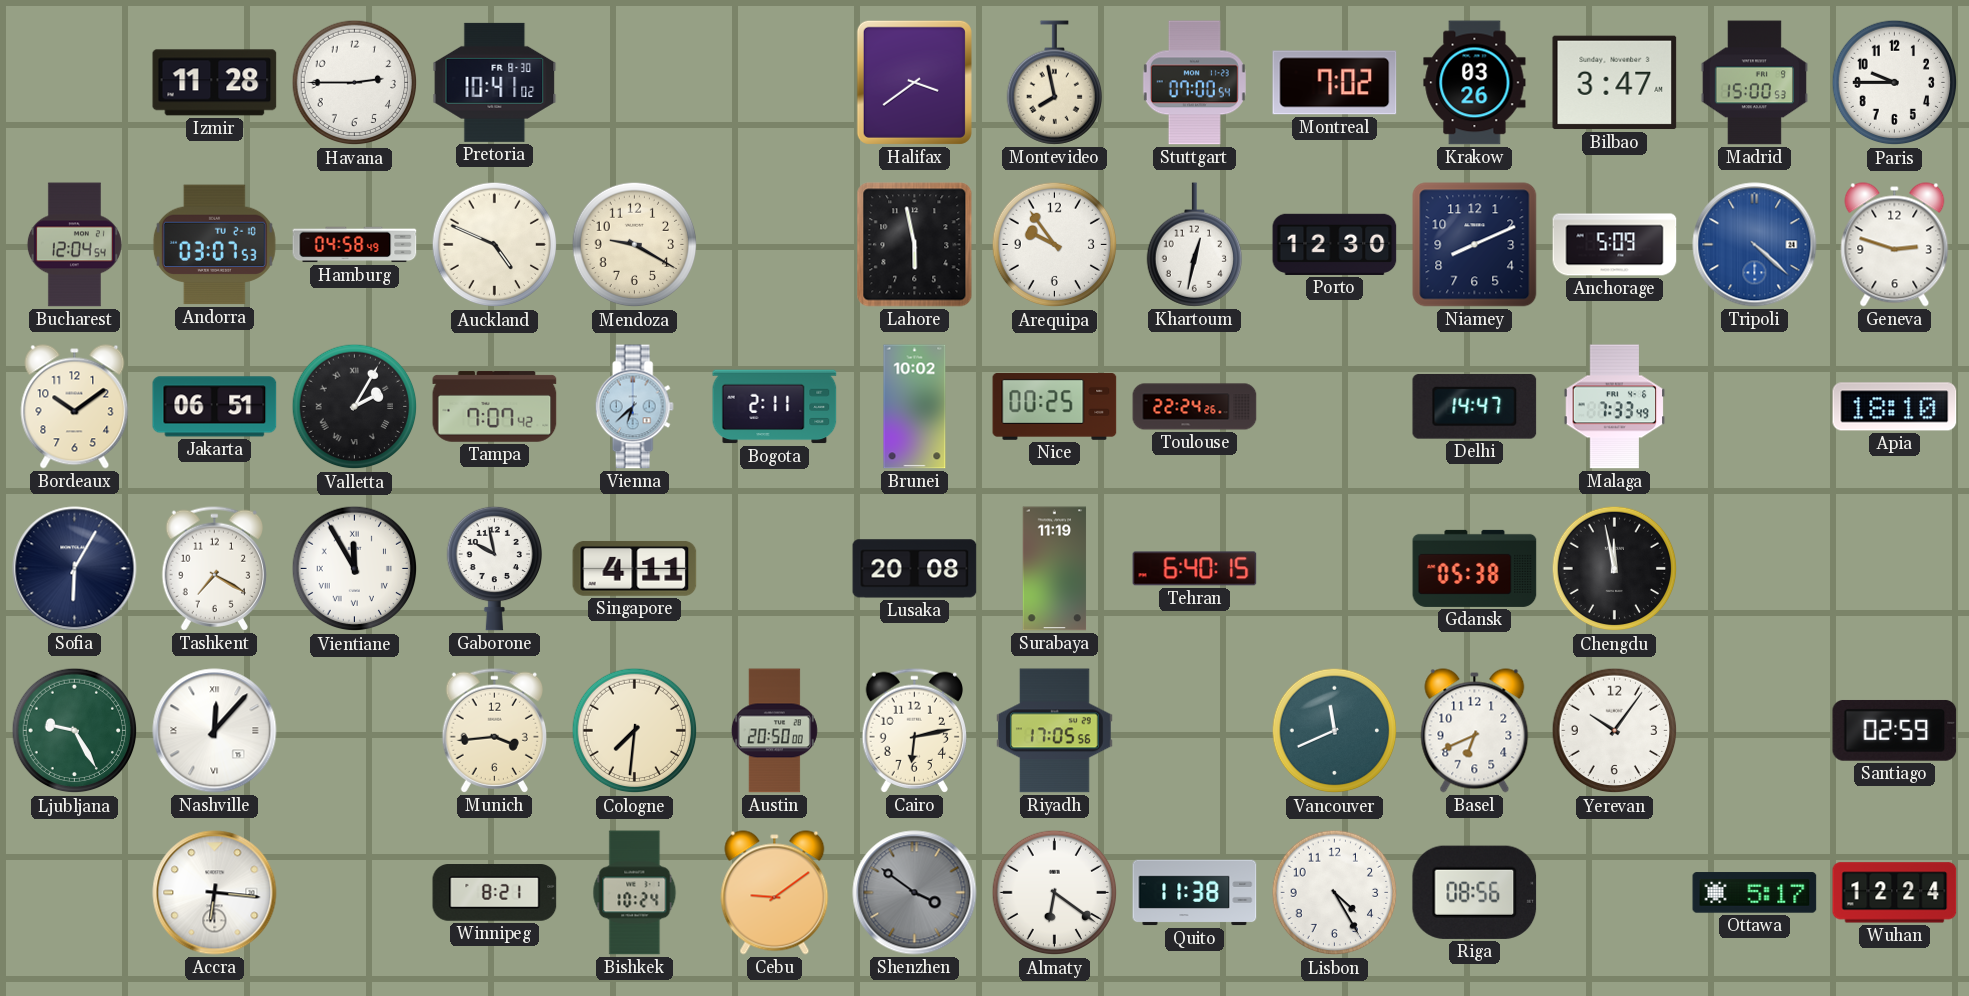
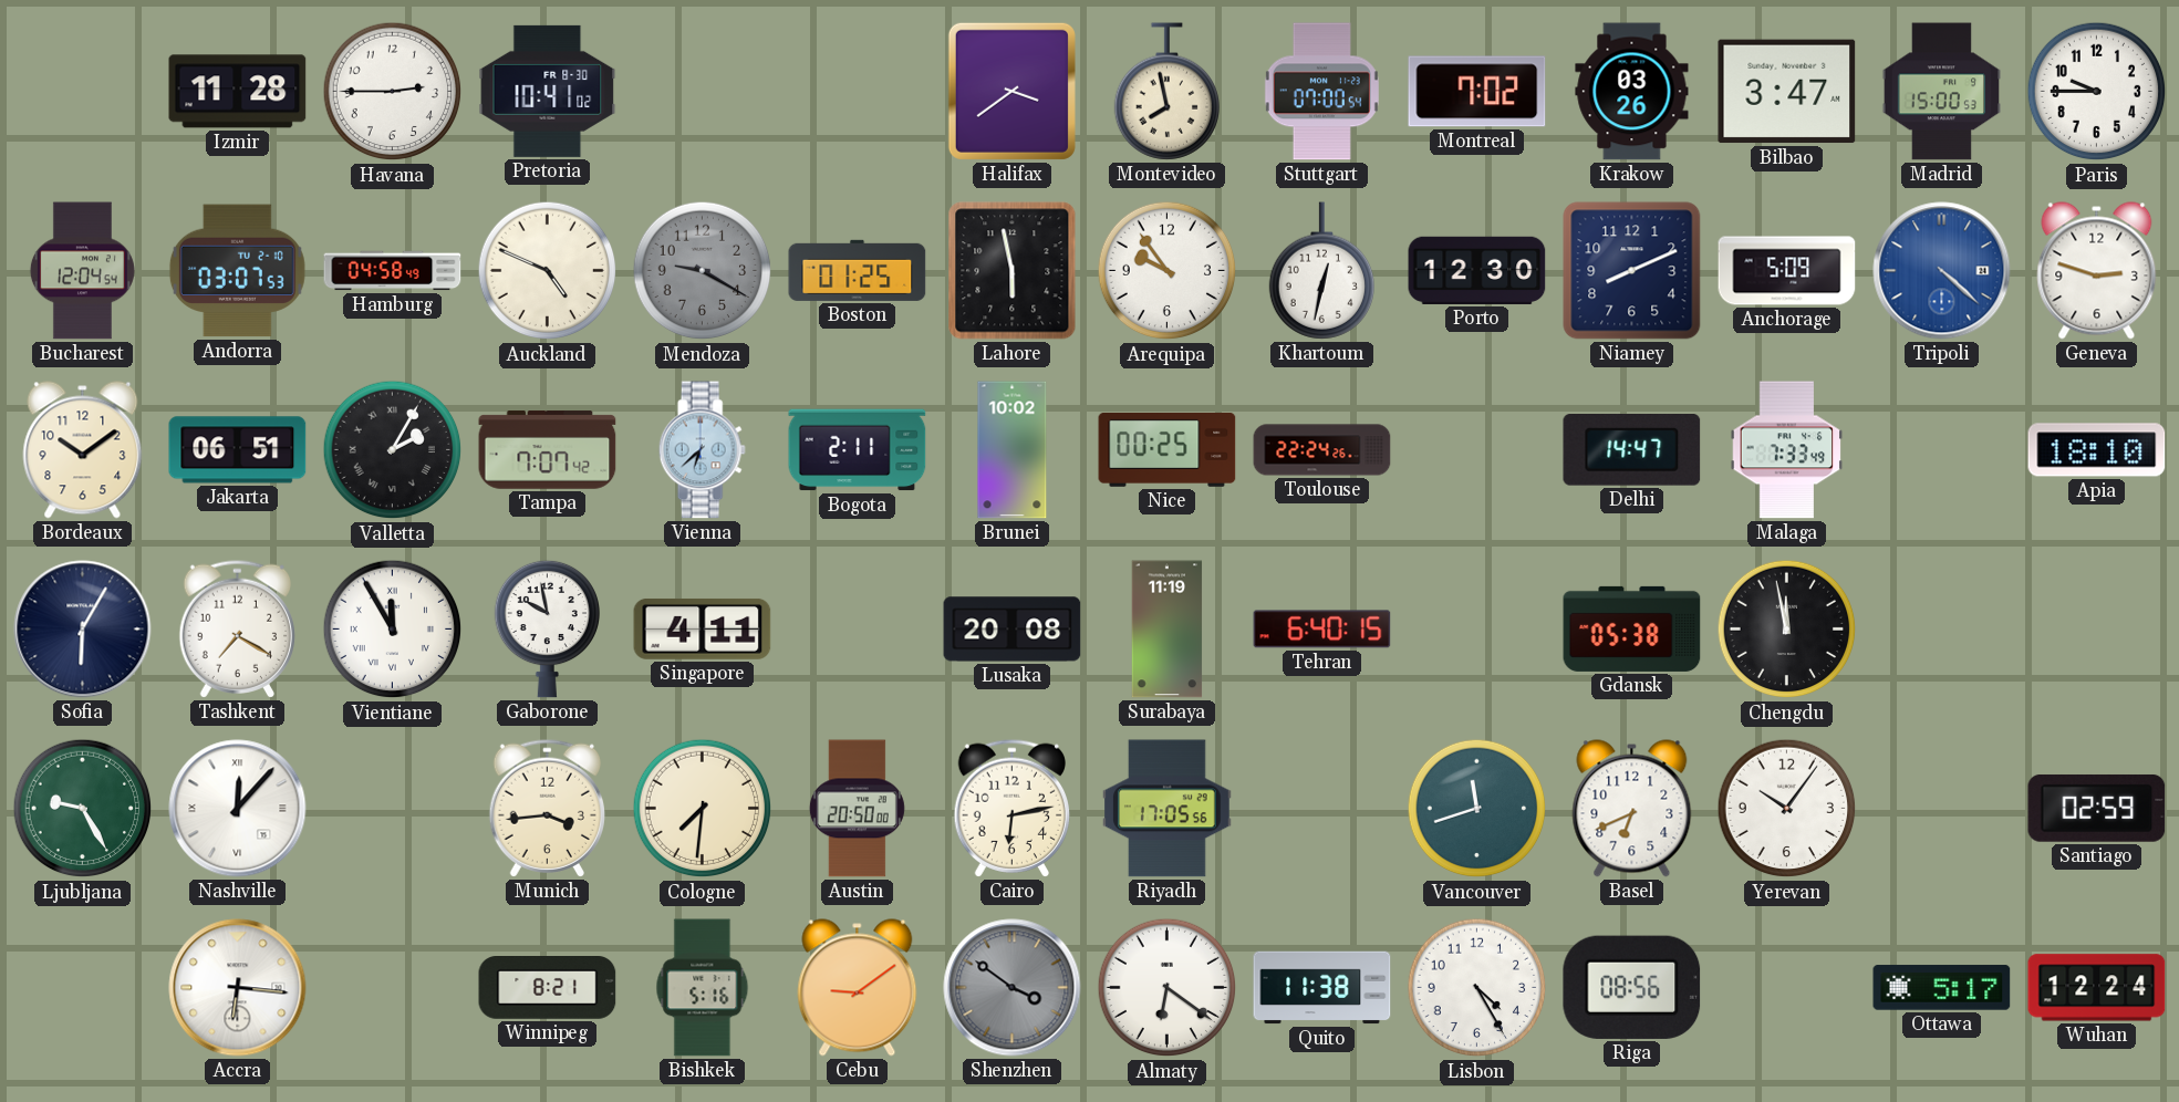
Mendoza dial: cream -> grey (703, 271)
Boston: none -> 01:25 (858, 270)
Vancouver: 11:41 -> 11:42 (1477, 809)
Bishkek: 10:24 -> 5:16 (703, 988)
